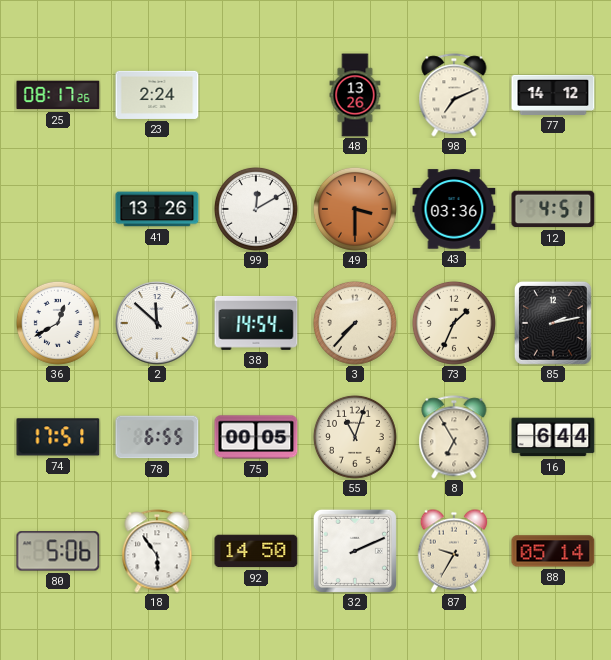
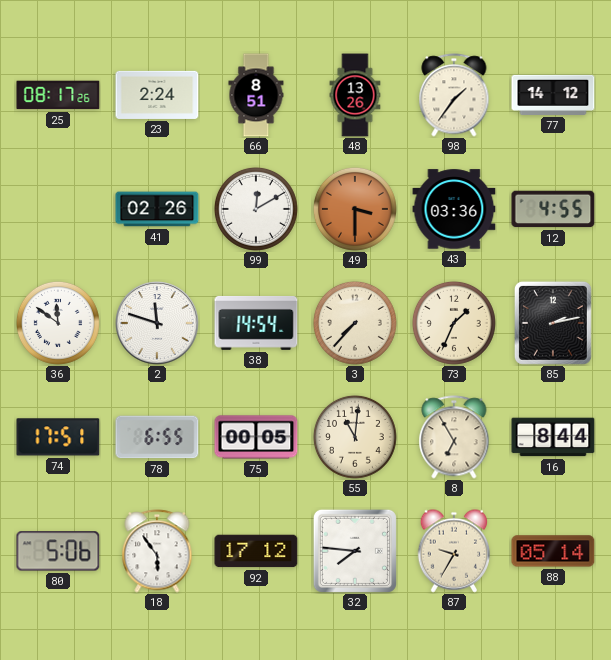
66: none -> 8:51 (256, 95)
98: 7:11 -> 1:36 (454, 95)
41: 13:26 -> 02:26 (157, 209)
12: 4:51 -> 4:55 (553, 209)
36: 12:40 -> 11:51 (58, 323)
2: 11:52 -> 11:48 (158, 324)
55: 11:03 -> 11:01 (355, 437)
16: 6:44 -> 8:44 (553, 437)
92: 14:50 -> 17:12 (256, 551)
32: 2:11 -> 7:46 (355, 551)
